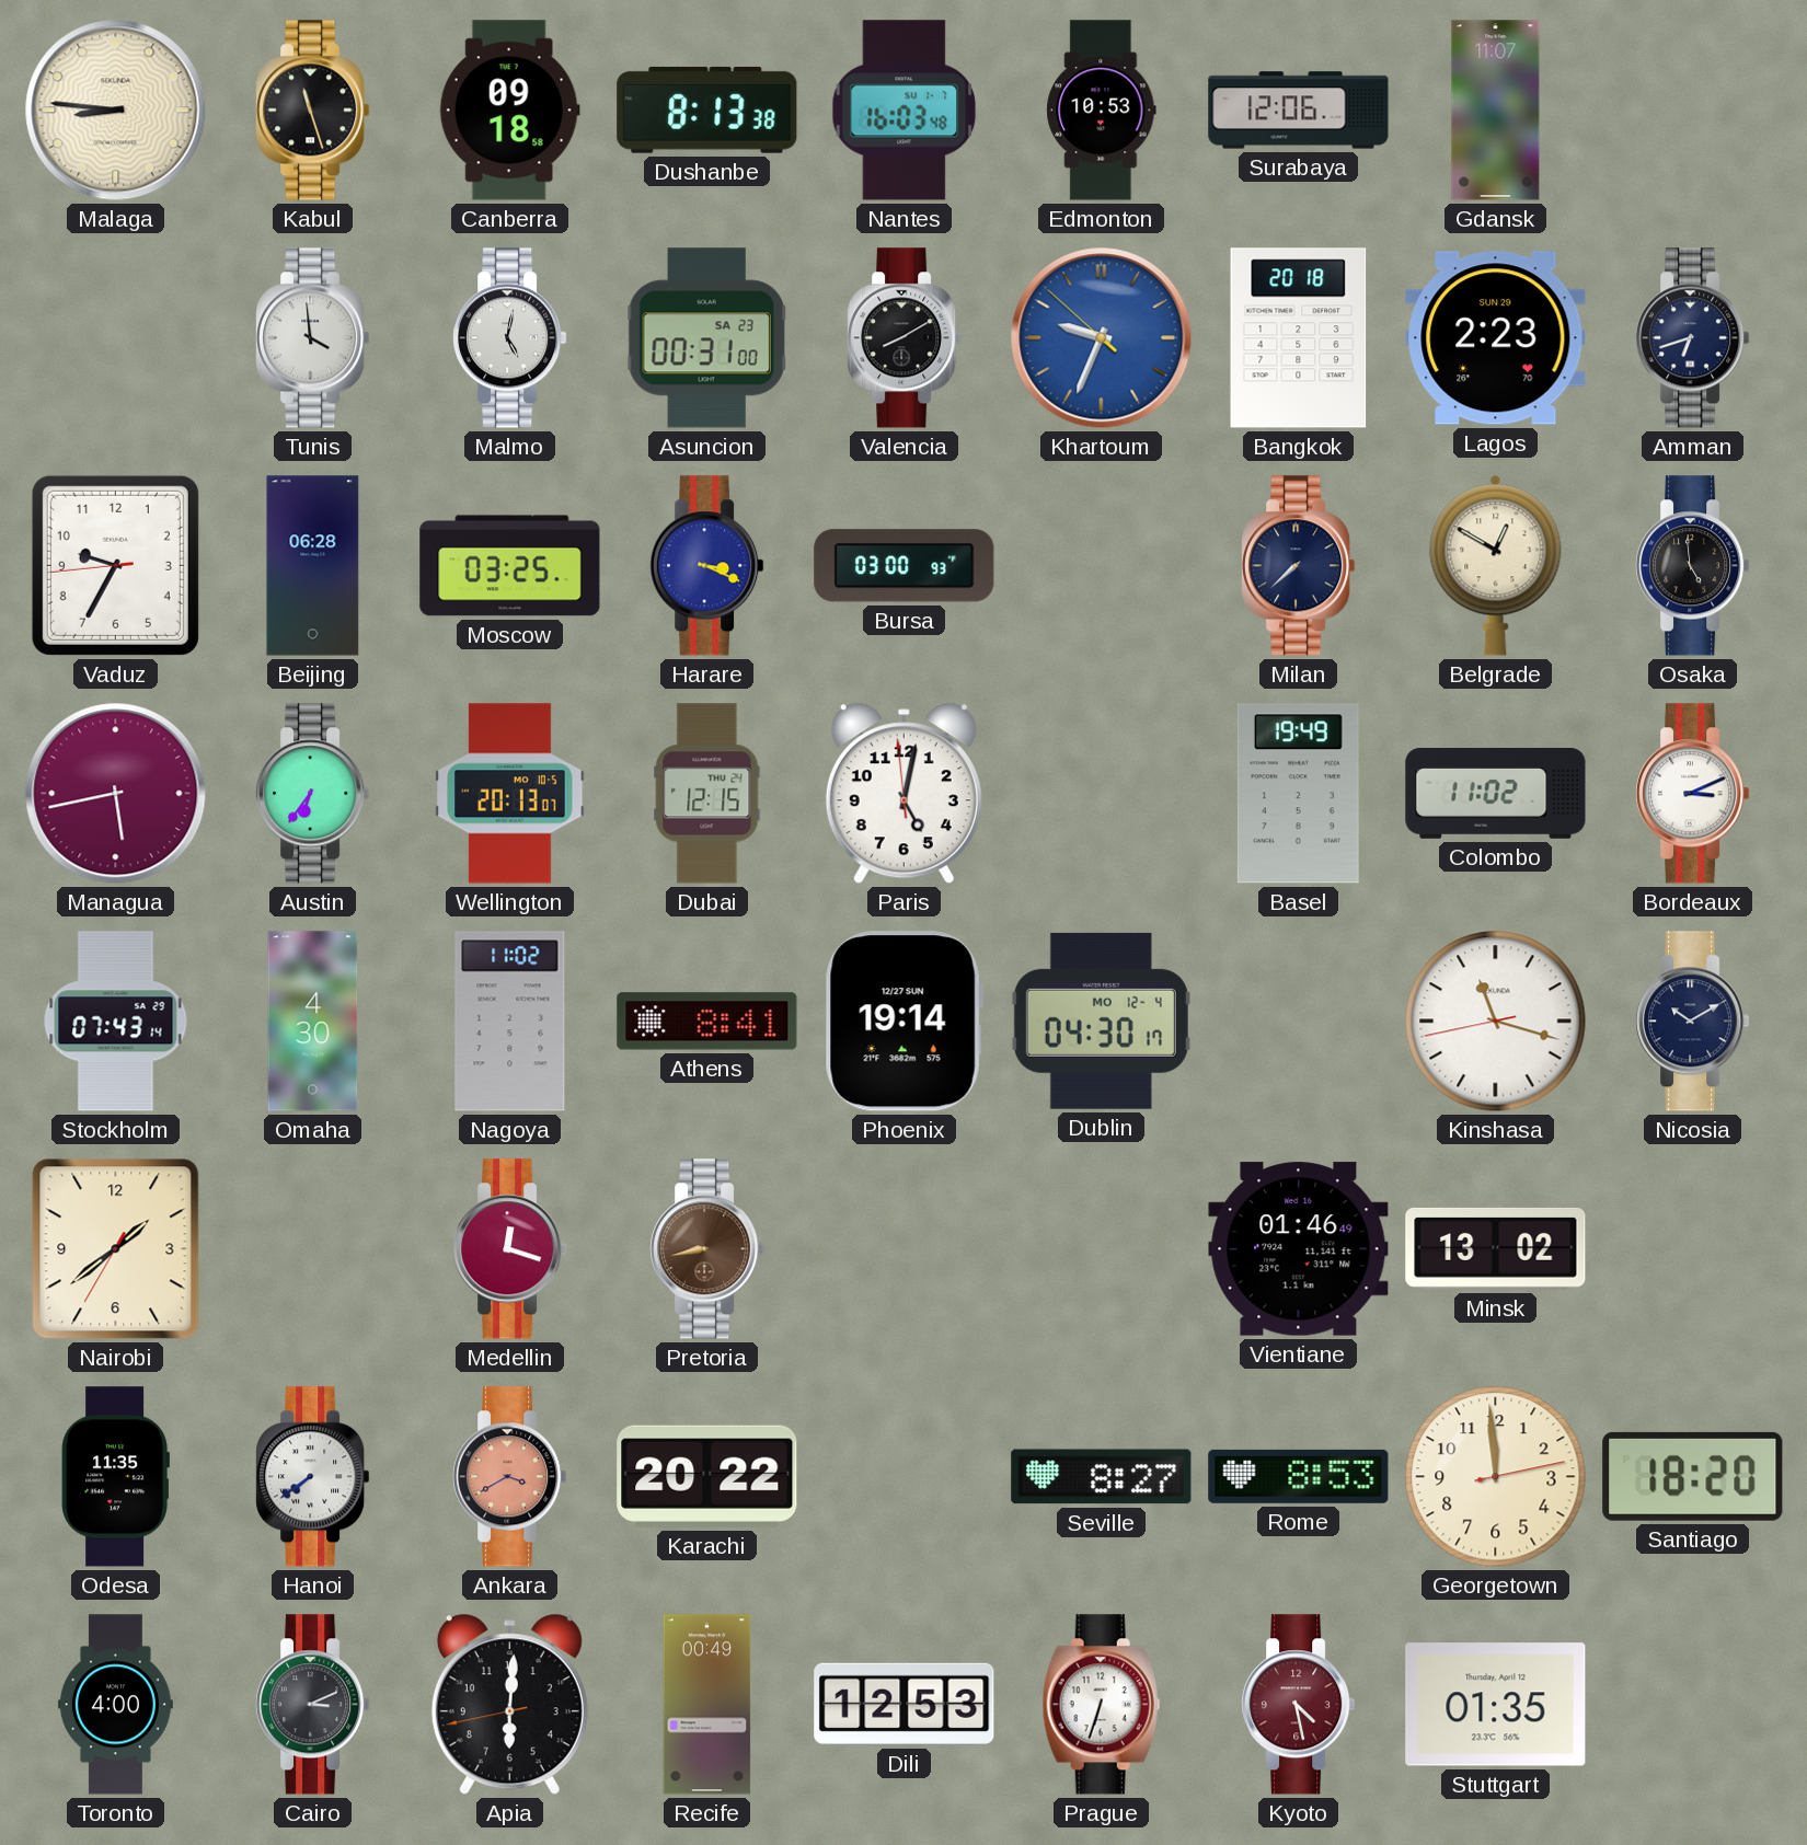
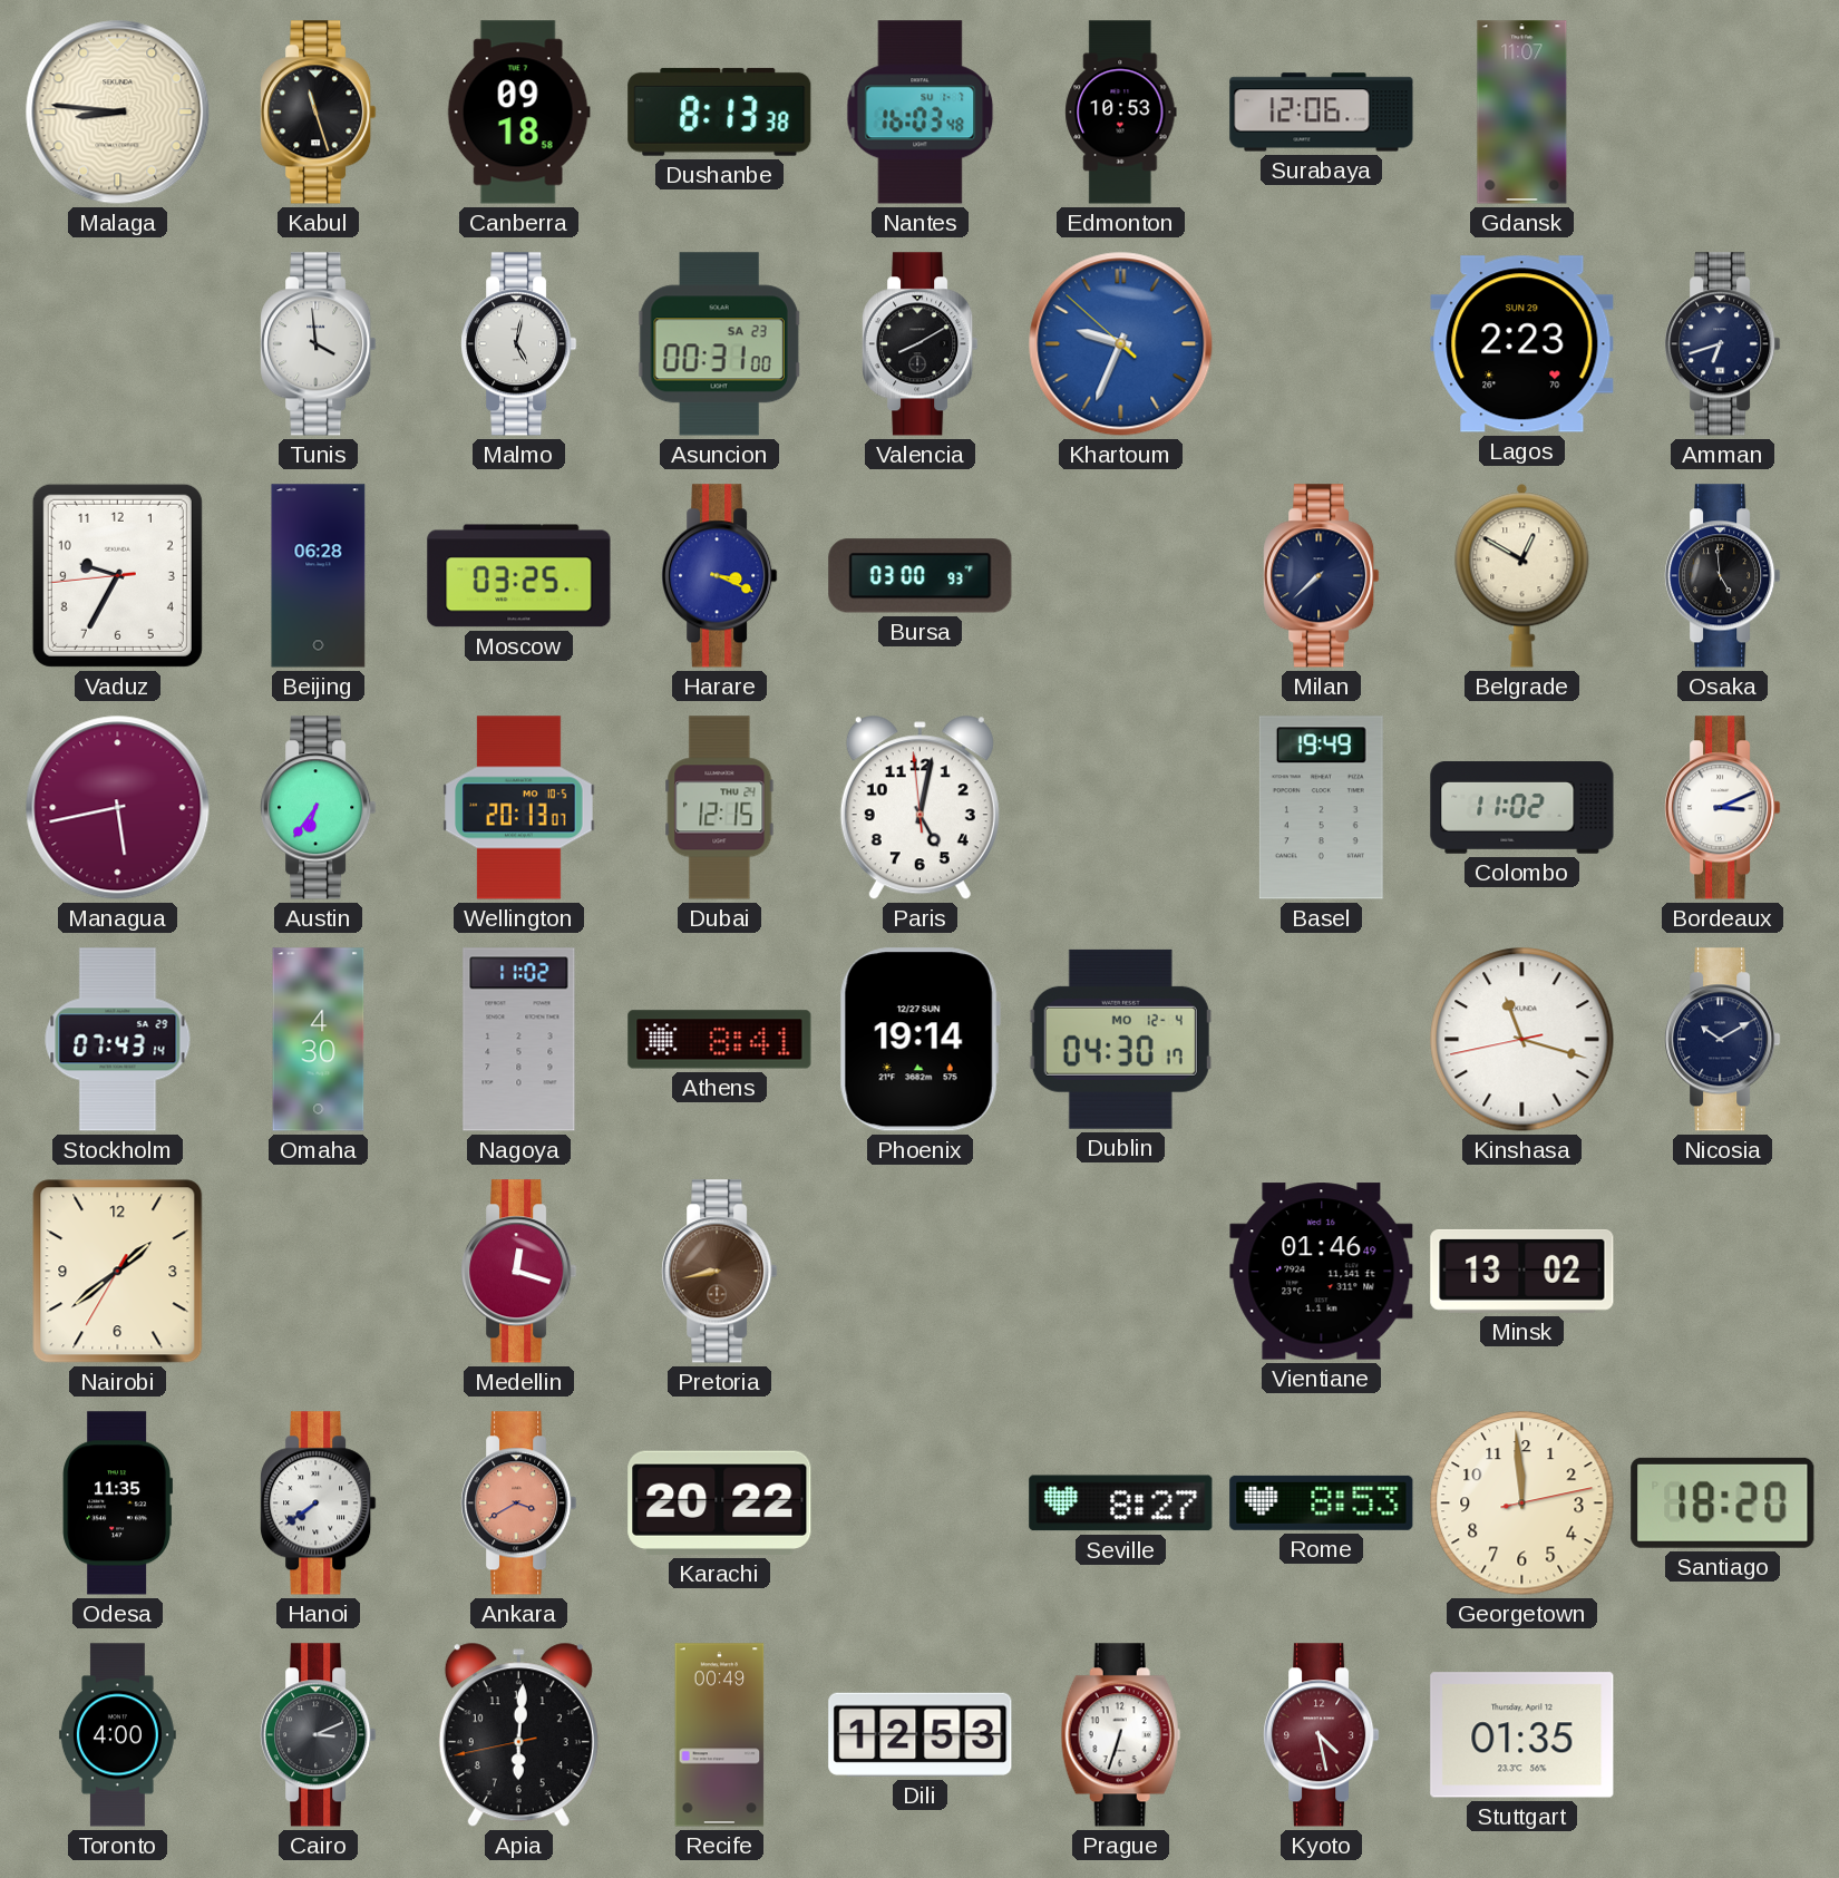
Bangkok: 20:18 -> none (1299, 338)
